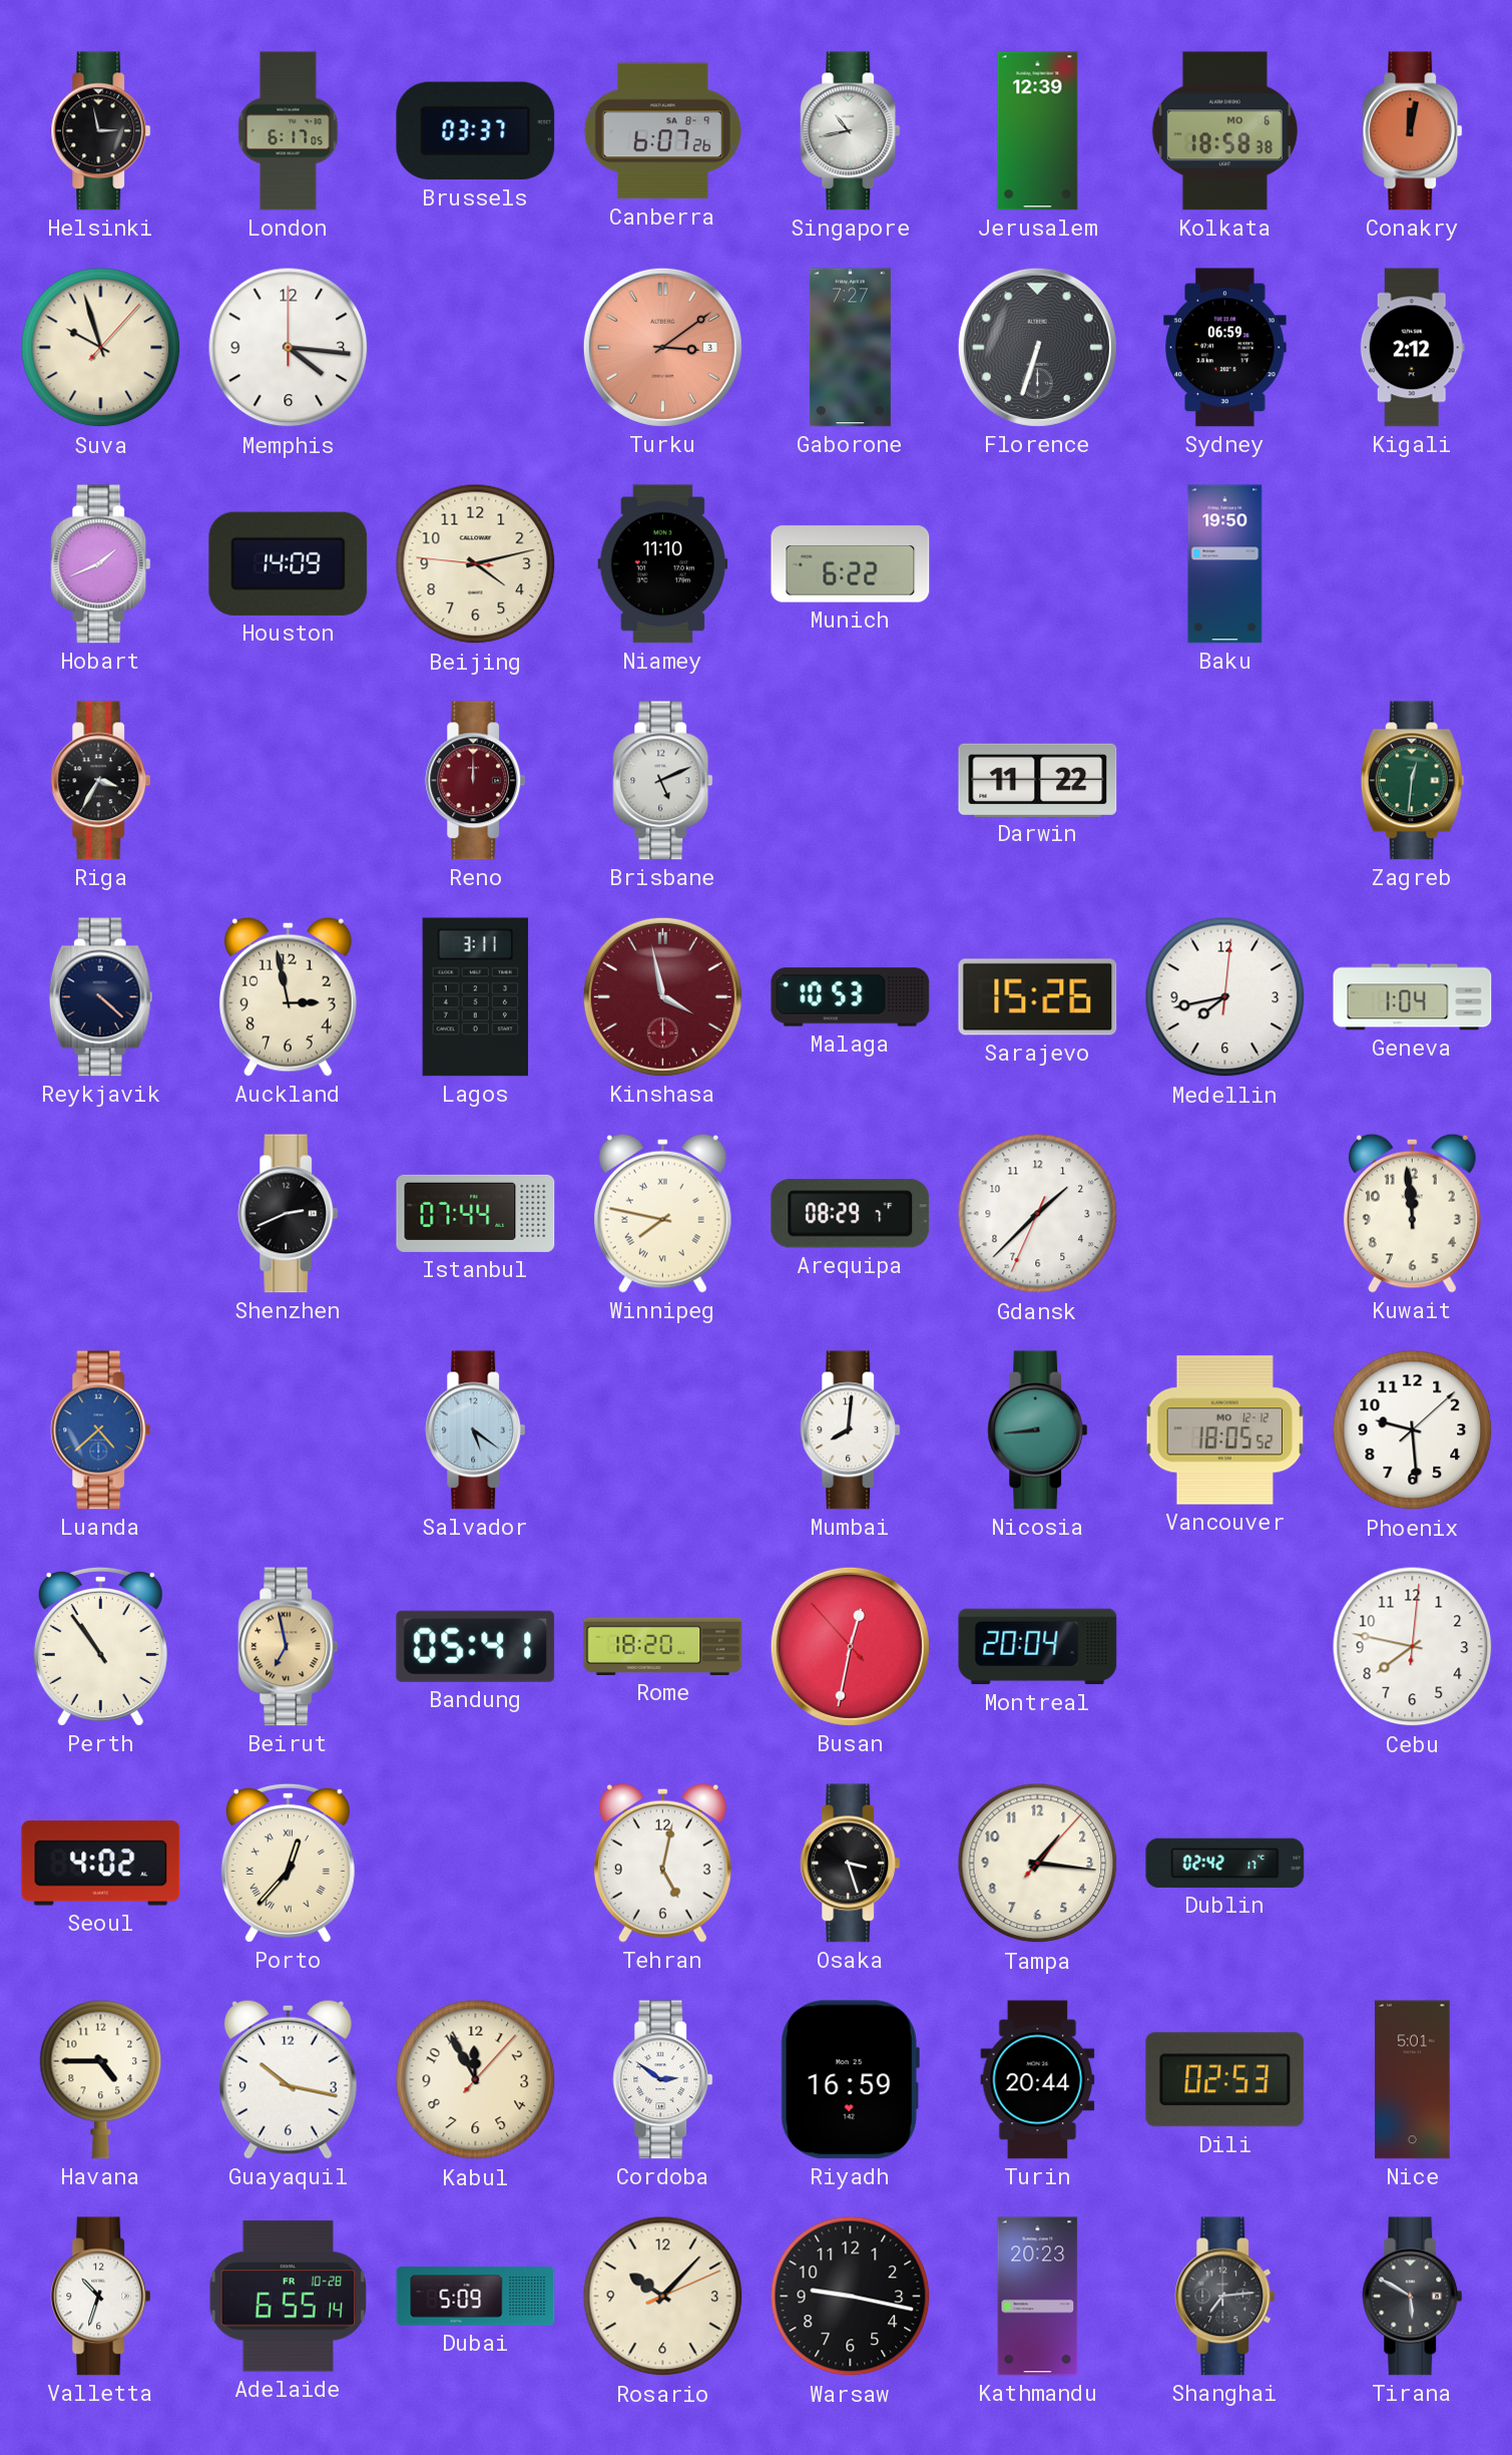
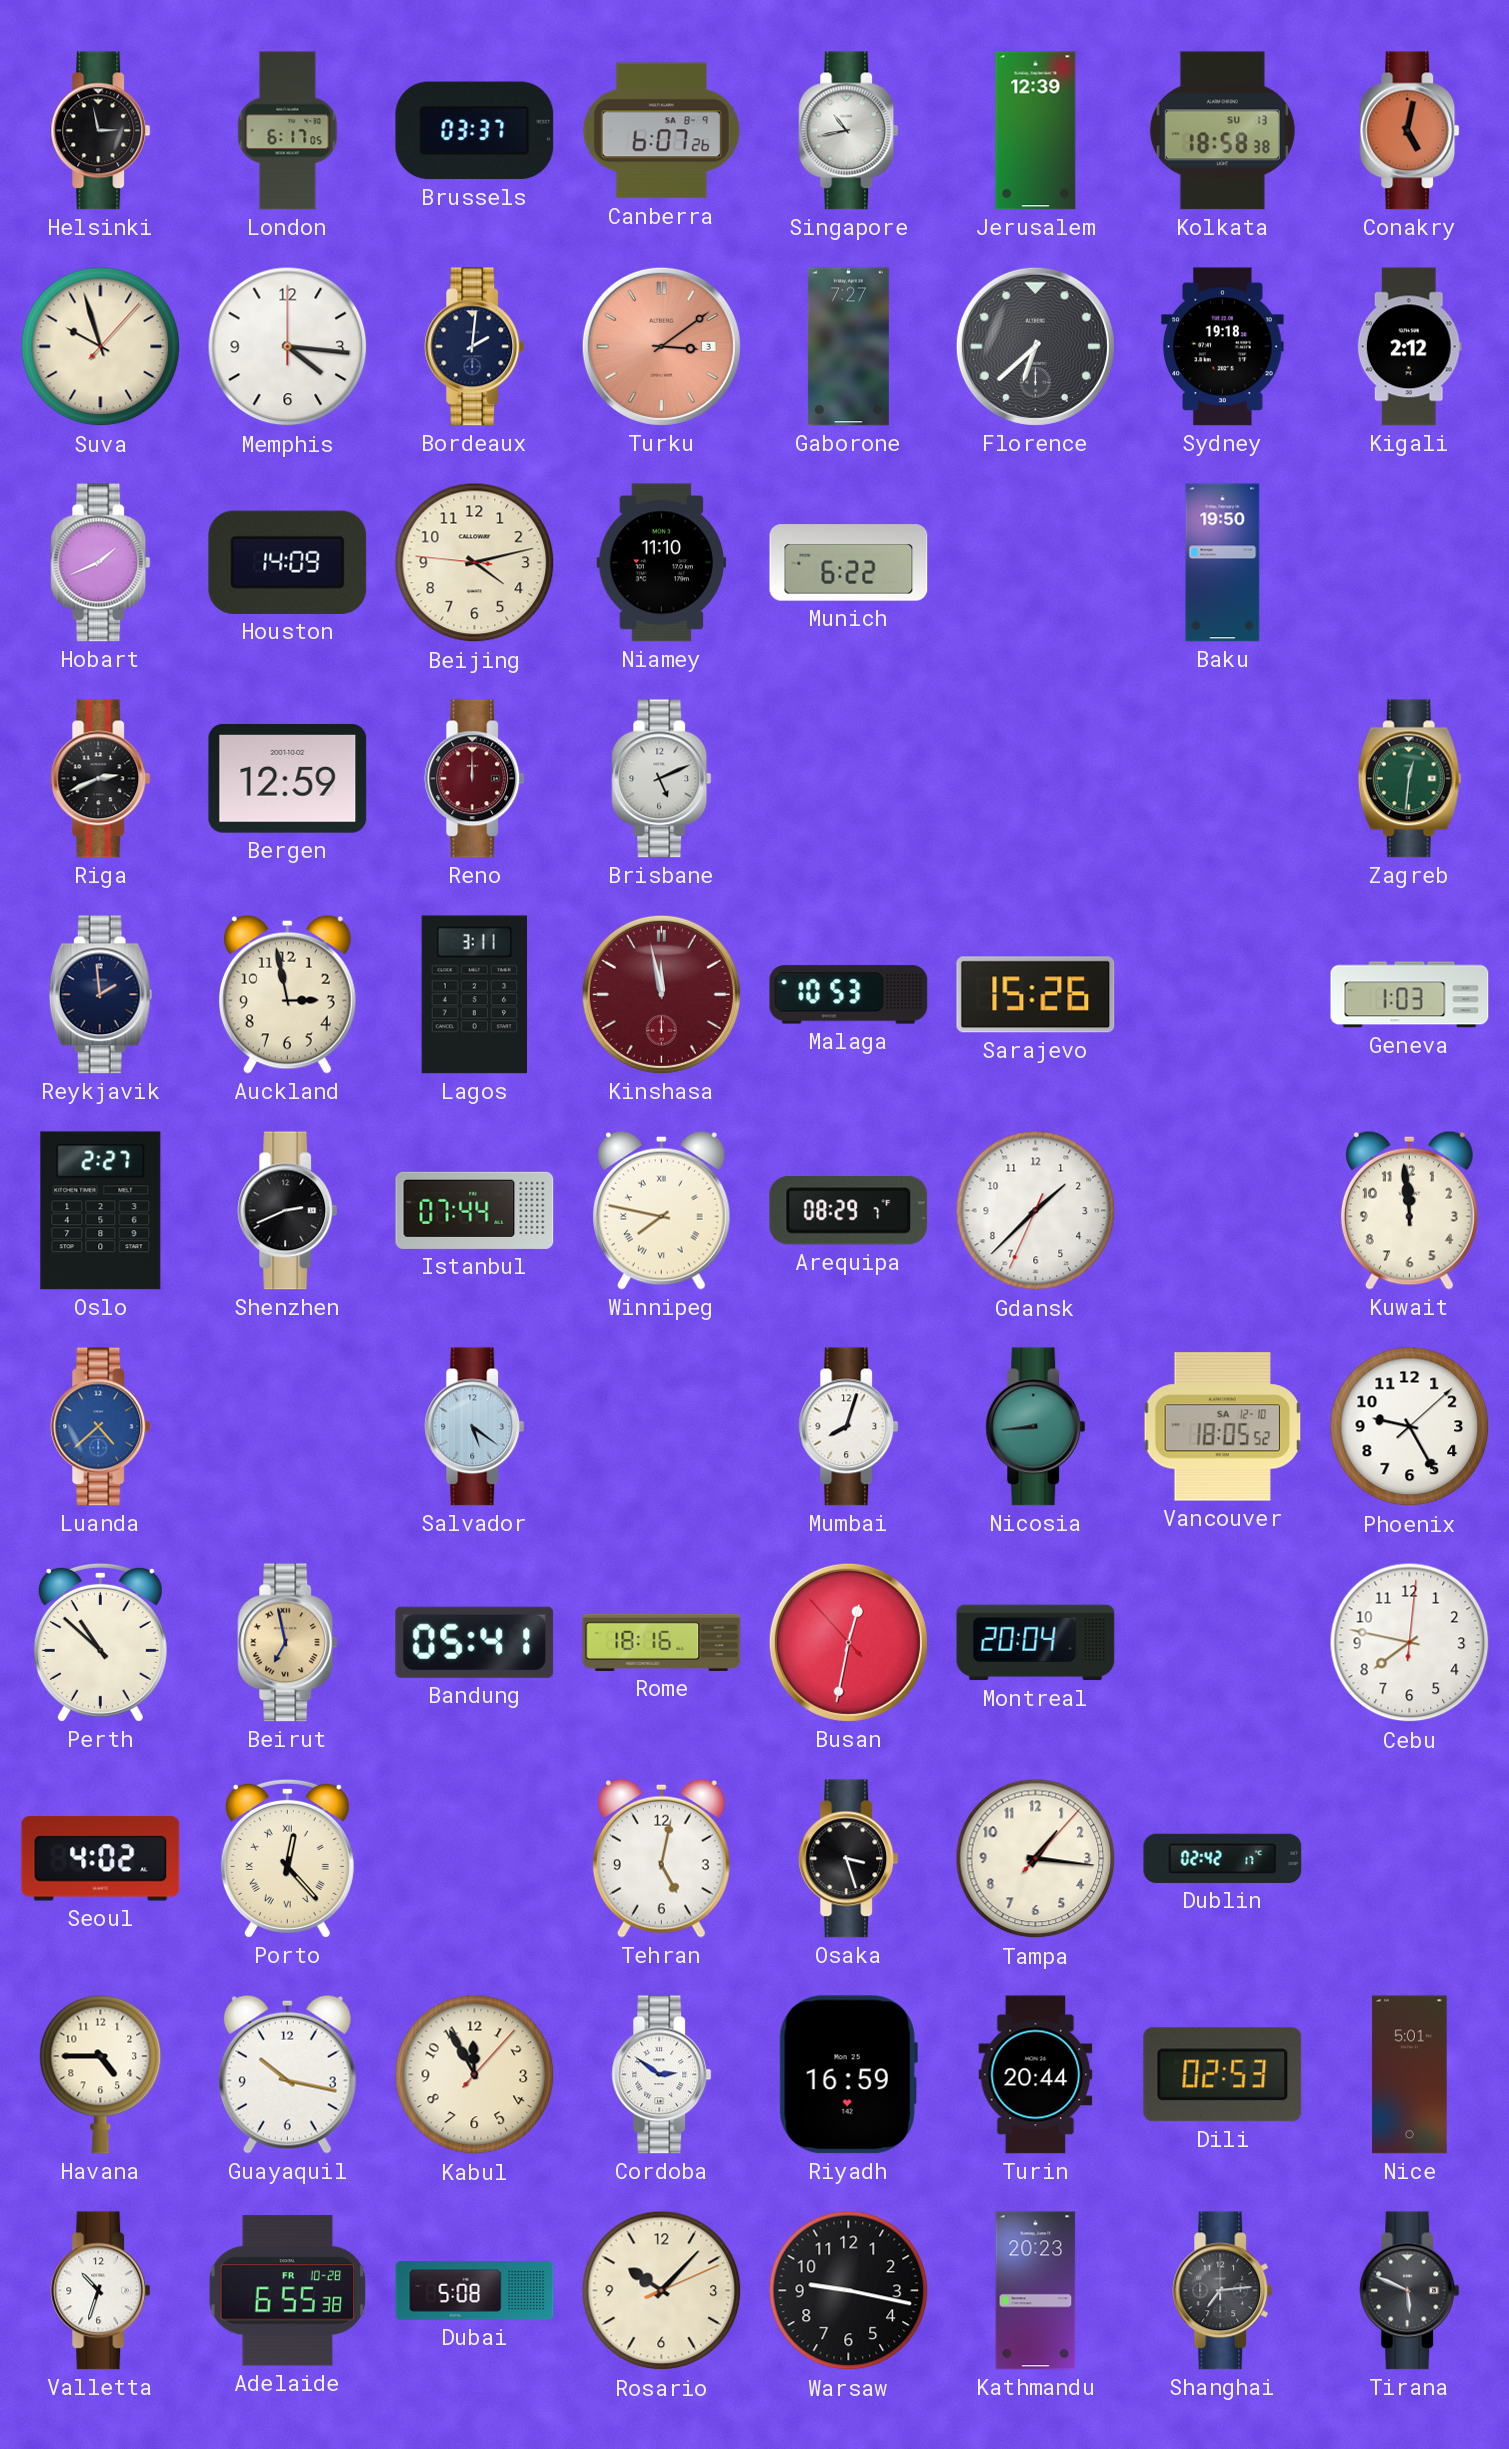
Kolkata date: MO 6 -> SU 13 (1222, 131)
Conakry: 12:02 -> 5:02 (1410, 131)
Bordeaux: none -> 2:01 (475, 347)
Florence: 6:33 -> 6:38 (1035, 346)
Sydney: 06:59 -> 19:18 (1223, 347)
Riga: 3:35 -> 2:41 (101, 779)
Bergen: none -> 12:59 (288, 779)
Darwin: 11:22 -> none (1038, 780)
Reykjavik: 4:22 -> 1:59 (100, 995)
Kinshasa: 3:58 -> 11:58 (661, 994)
Medellin: 7:43 -> none (1225, 997)
Geneva: 1:04 -> 1:03 (1410, 995)
Oslo: none -> 2:27 (101, 1211)
Mumbai: 8:01 -> 8:03 (849, 1427)
Vancouver date: MO 12-12 -> SA 12-10 (1223, 1427)
Phoenix: 9:29 -> 9:25 (1410, 1427)
Perth: 10:54 -> 10:52 (100, 1642)
Rome: 18:20 -> 18:16 (662, 1642)
Porto: 12:37 -> 12:23 (287, 1858)
Adelaide: 6:55:14 -> 6:55:38 (288, 2291)
Dubai: 5:09 -> 5:08 (475, 2291)
Tirana: 5:50 -> 5:49 (1410, 2291)
